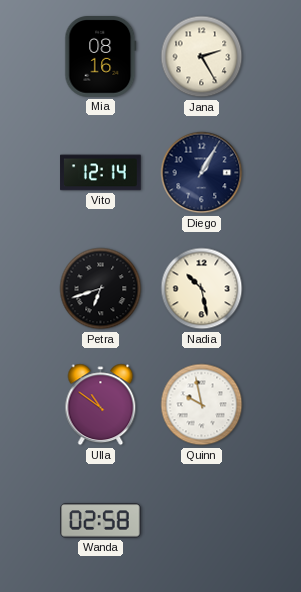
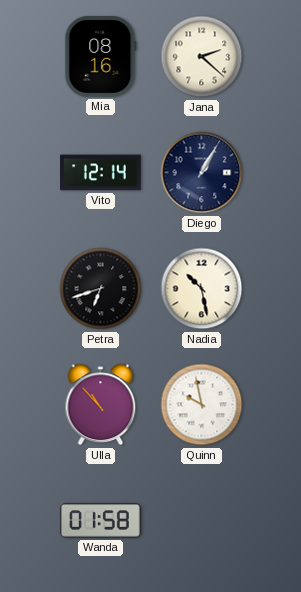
Jana: 2:25 -> 2:22 (202, 57)
Ulla: 10:51 -> 10:53 (101, 405)
Wanda: 02:58 -> 01:58 (101, 521)
